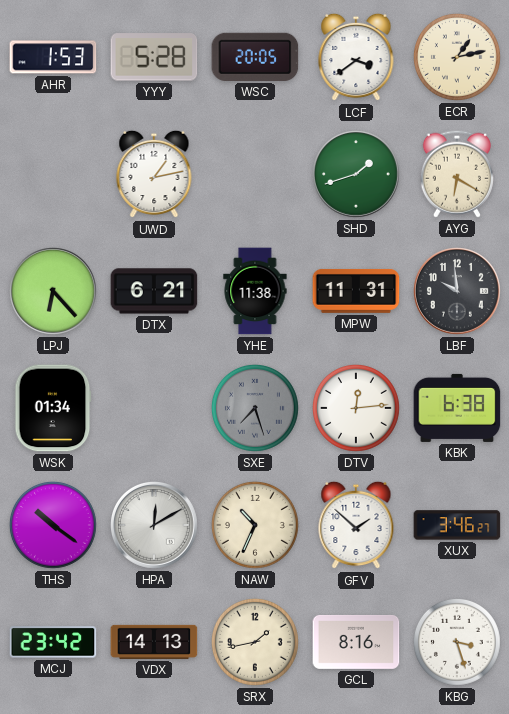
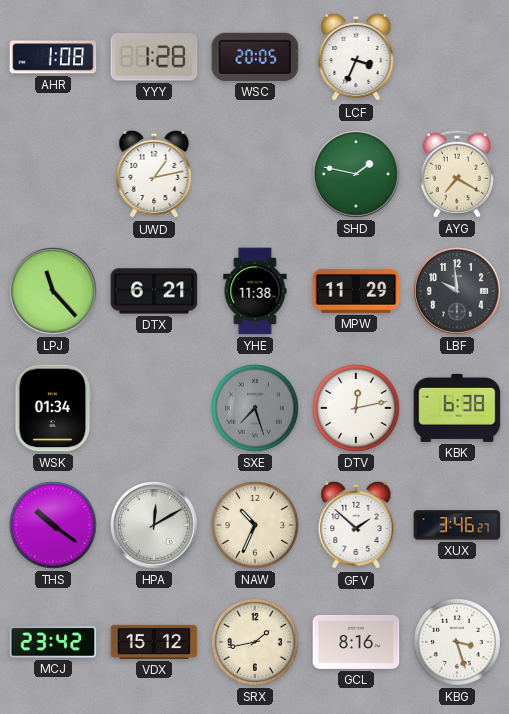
AHR: 1:53 -> 1:08 (53, 57)
YYY: 5:28 -> 1:28 (154, 57)
LCF: 3:39 -> 3:34 (356, 57)
ECR: 1:13 -> none (457, 57)
SHD: 1:42 -> 1:47 (357, 175)
AYG: 6:20 -> 7:20 (457, 174)
LPJ: 6:23 -> 11:23 (54, 292)
MPW: 11:31 -> 11:29 (356, 291)
DTV: 12:14 -> 12:13 (356, 408)
VDX: 14:13 -> 15:12 (154, 642)
